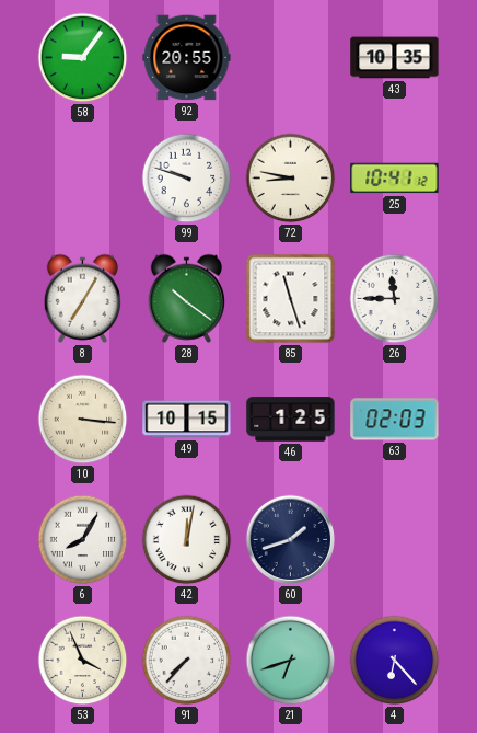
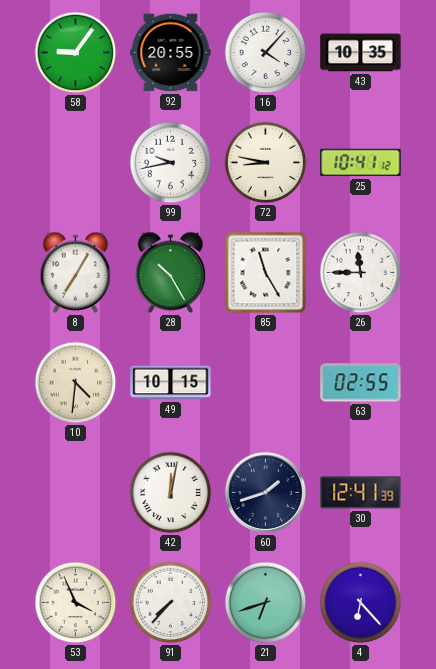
16: none -> 4:07 (266, 53)
99: 9:48 -> 9:43 (171, 163)
28: 10:21 -> 10:25 (170, 272)
85: 11:27 -> 11:25 (266, 273)
10: 3:16 -> 4:31 (76, 383)
46: 1:25 -> none (291, 420)
63: 02:03 -> 02:55 (361, 383)
6: 8:05 -> none (83, 540)
30: none -> 12:41 (361, 493)
